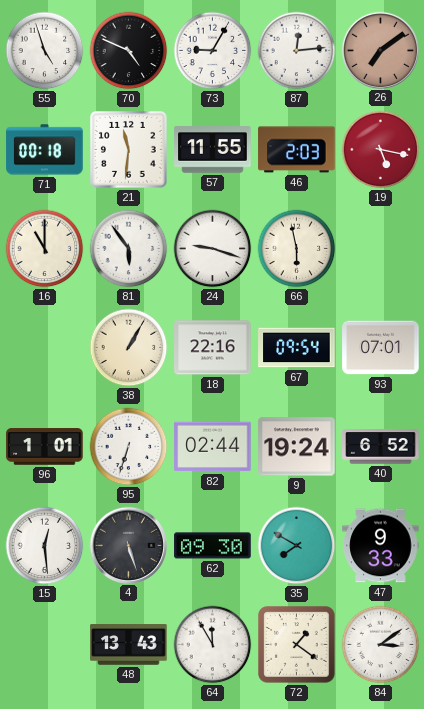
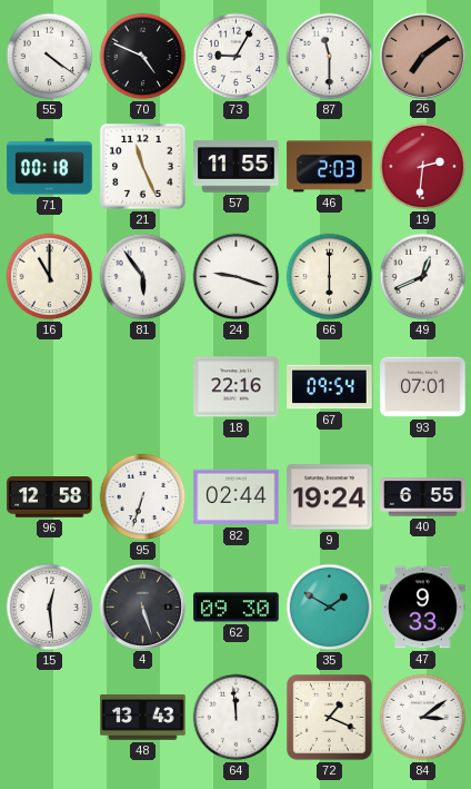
55: 4:57 -> 4:21 (50, 57)
87: 12:14 -> 11:30 (330, 57)
21: 11:31 -> 11:26 (143, 167)
19: 5:17 -> 2:31 (423, 167)
66: 5:58 -> 6:00 (330, 277)
49: none -> 12:41 (423, 277)
38: 1:05 -> none (129, 348)
96: 1:01 -> 12:58 (50, 497)
40: 6:52 -> 6:55 (423, 497)
35: 7:50 -> 1:50 (330, 608)
64: 11:55 -> 11:59 (237, 718)
72: 1:21 -> 1:19 (330, 718)
